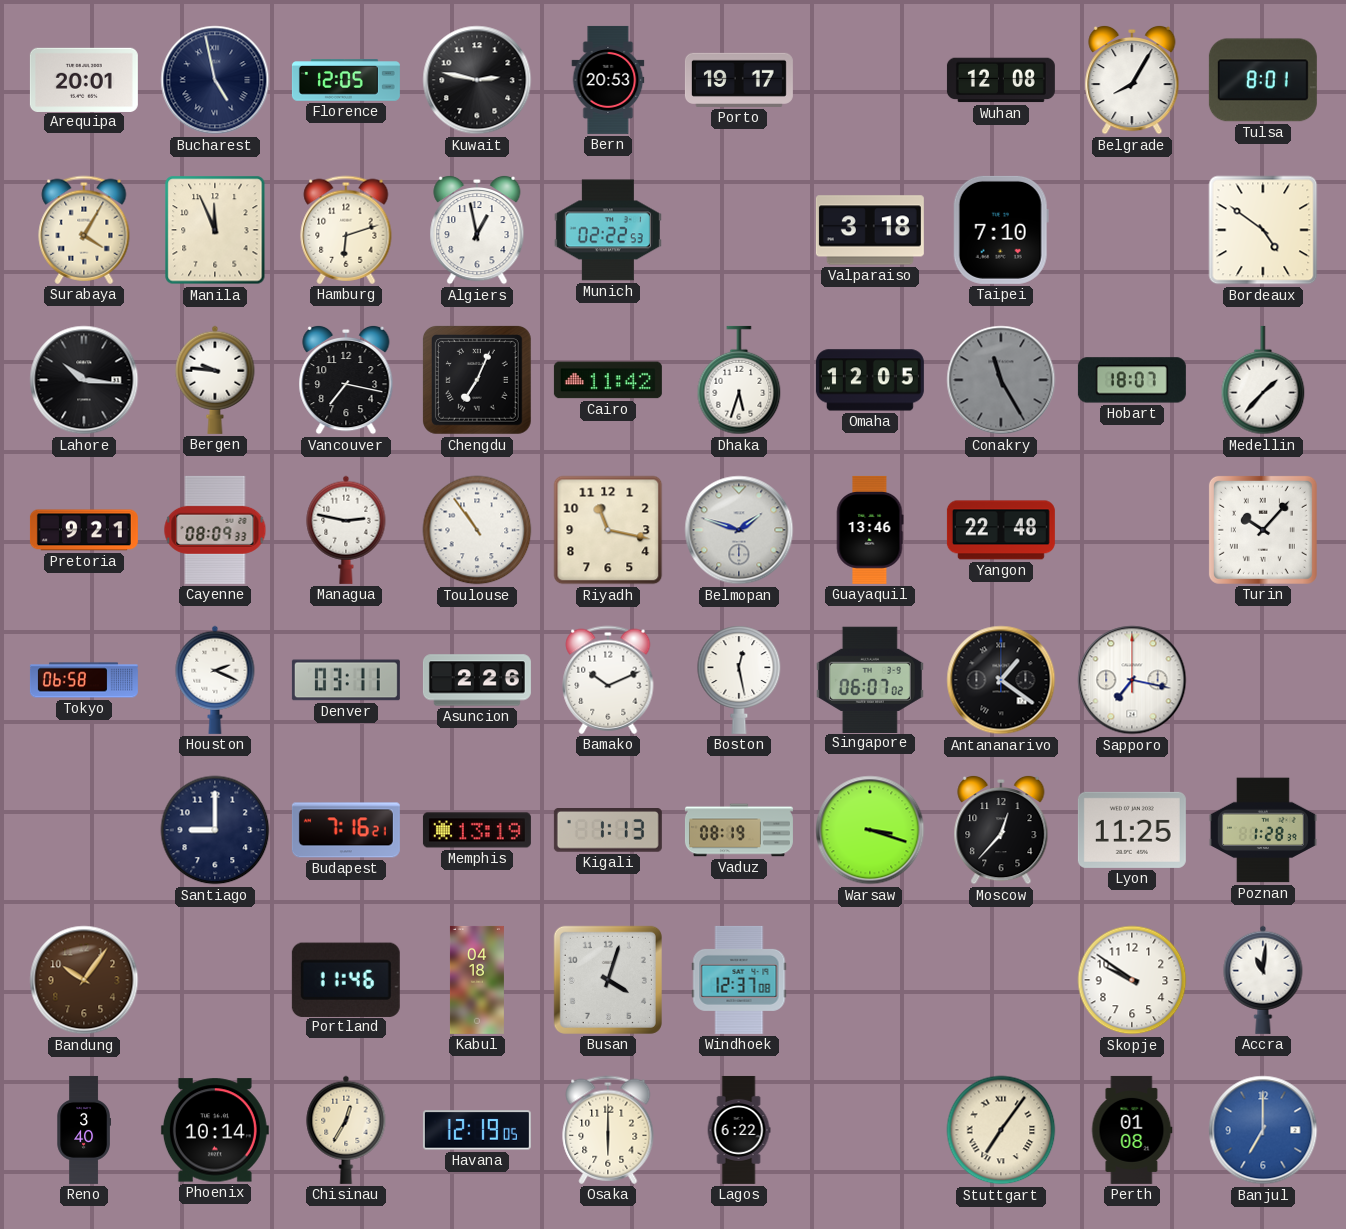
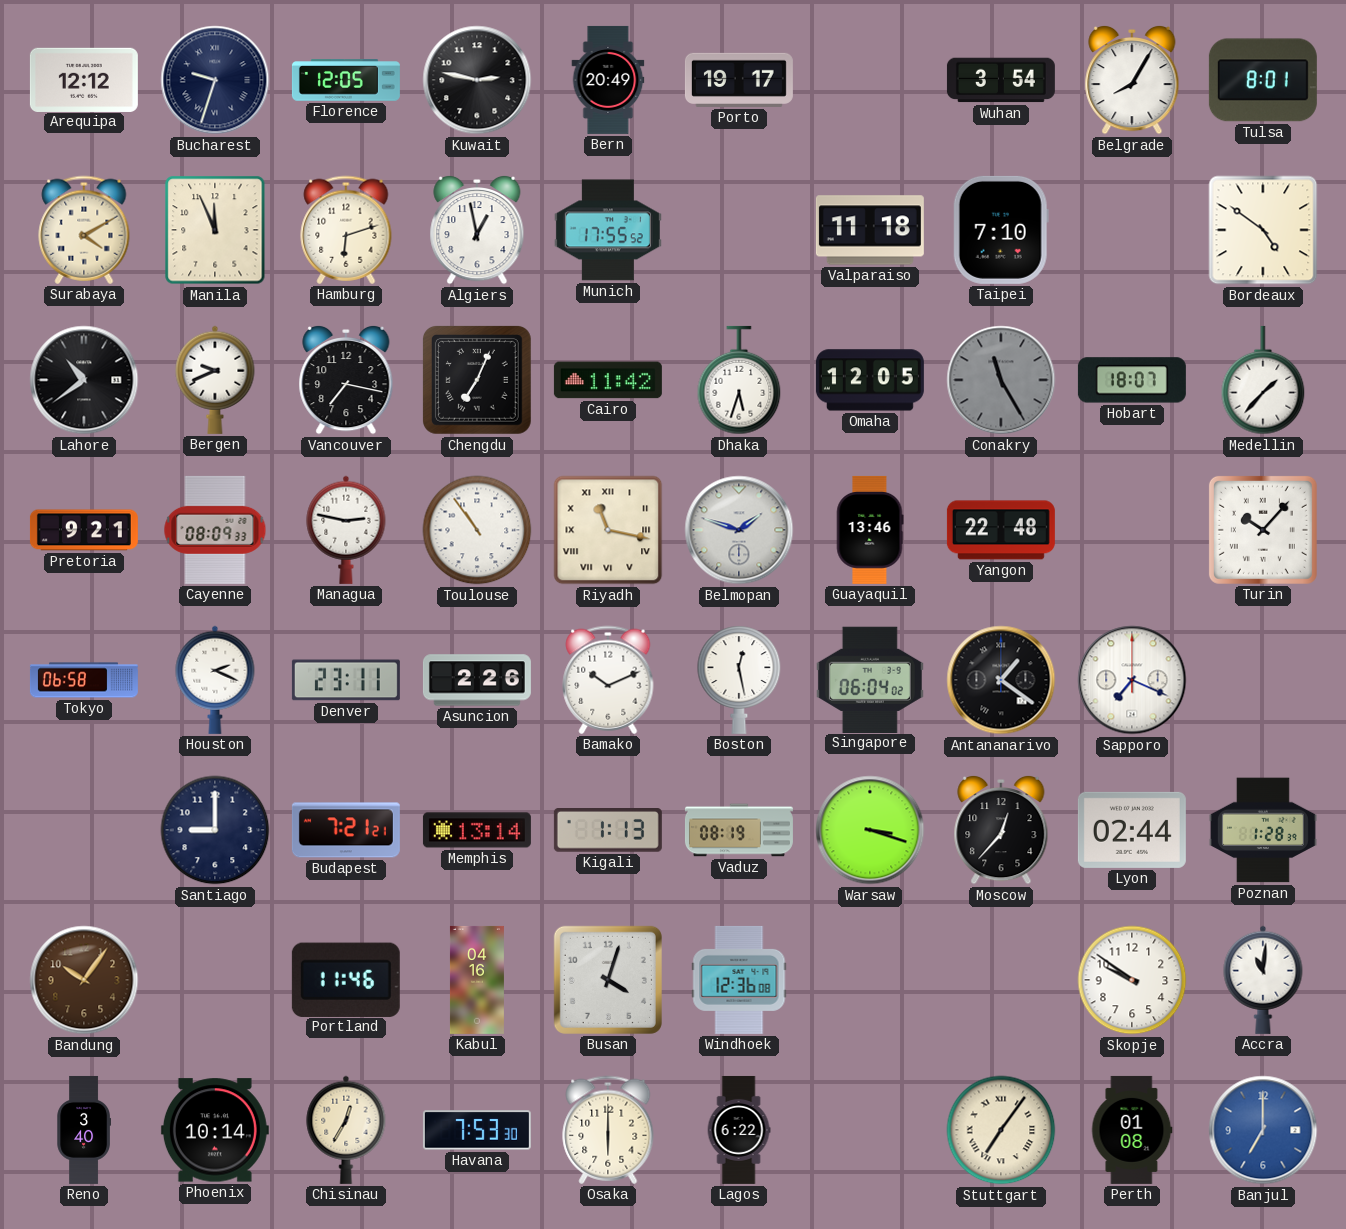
Arequipa: 20:01 -> 12:12 (84, 79)
Bucharest: 4:58 -> 9:33 (215, 80)
Bern: 20:53 -> 20:49 (608, 80)
Wuhan: 12:08 -> 3:54 (1001, 80)
Surabaya: 4:05 -> 4:10 (84, 230)
Munich: 02:22 -> 17:55 (608, 230)
Valparaiso: 3:18 -> 11:18 (870, 230)
Lahore: 10:16 -> 10:39 (84, 380)
Bergen: 9:46 -> 9:41 (215, 380)
Riyadh numerals: Arabic -> Roman (608, 530)
Denver: 03:11 -> 23:11 (346, 680)
Singapore: 06:07 -> 06:04 (870, 679)
Sapporo: 7:17 -> 7:19 (1132, 680)
Budapest: 7:16 -> 7:21 (346, 830)
Memphis: 13:19 -> 13:14 (477, 830)
Lyon: 11:25 -> 02:44 (1132, 830)
Kabul: 04:18 -> 04:16 (477, 980)
Windhoek: 12:37 -> 12:36 (739, 980)
Havana: 12:19 -> 7:53 (477, 1130)
